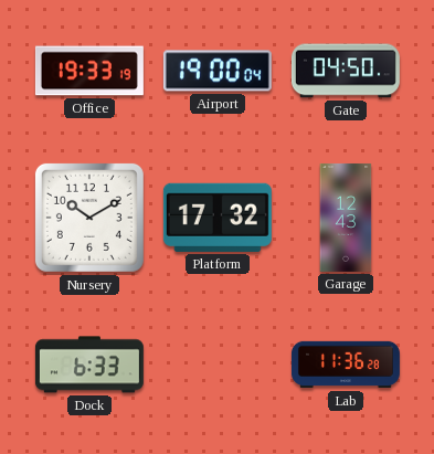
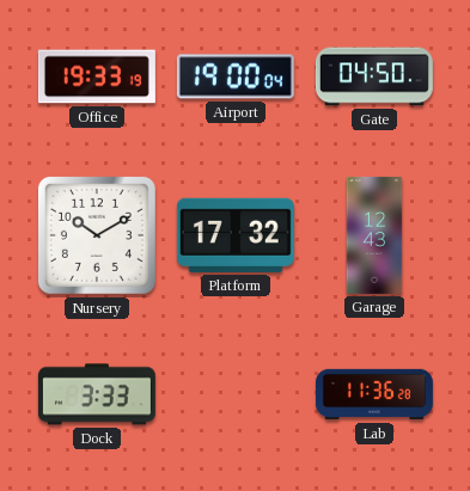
Dock: 6:33 -> 3:33 (97, 394)
